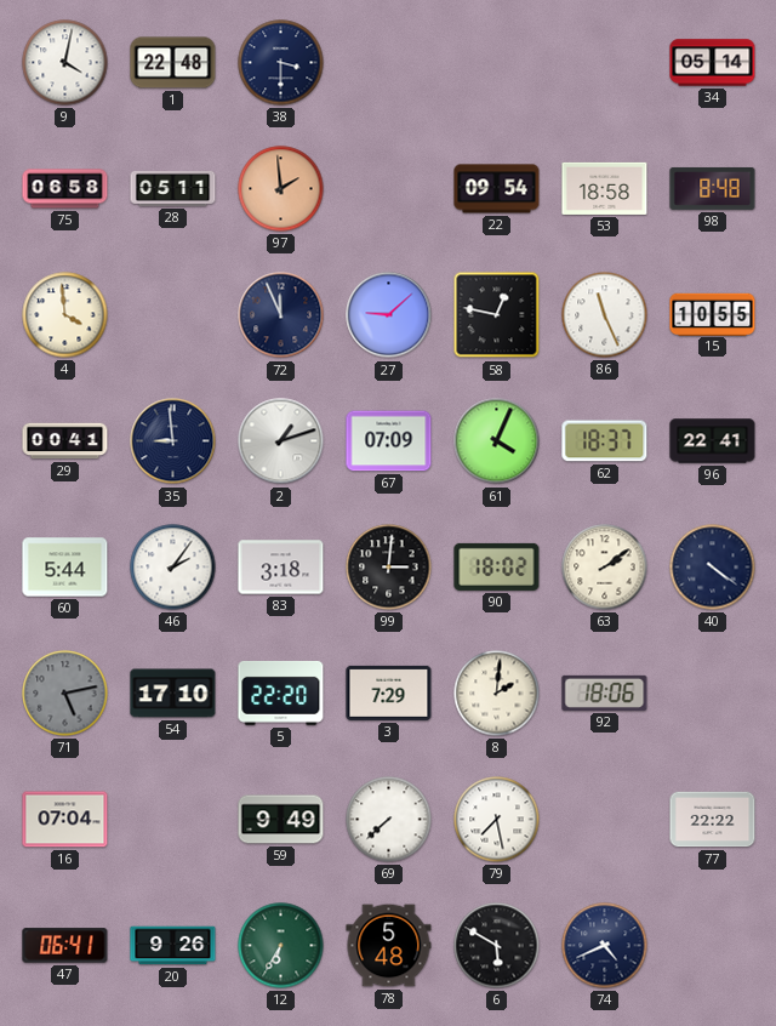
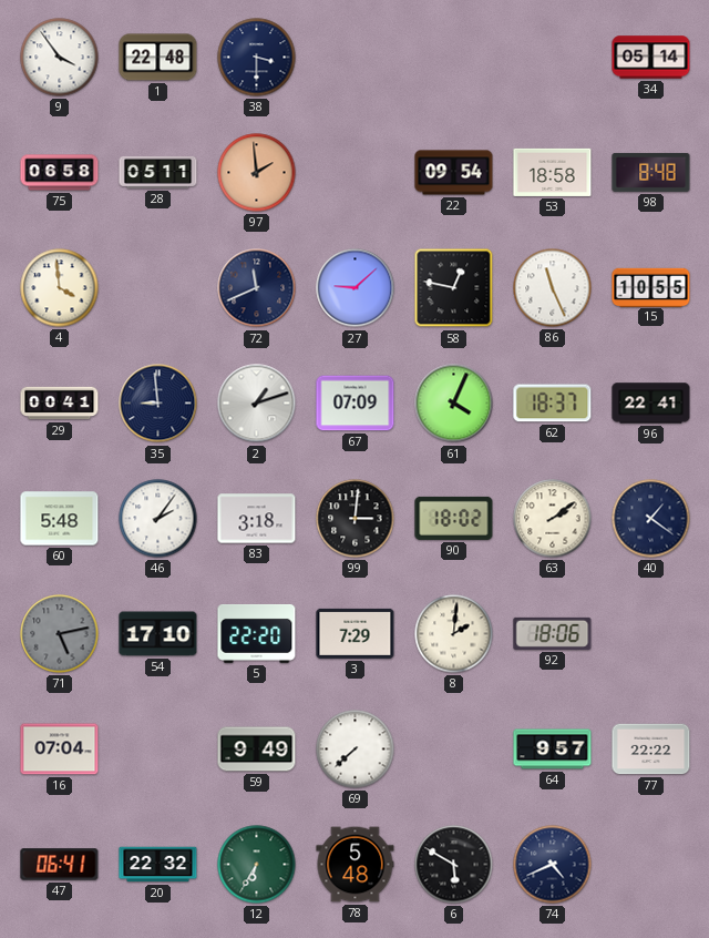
9: 4:02 -> 3:54 (60, 58)
72: 11:56 -> 11:41 (257, 288)
60: 5:44 -> 5:48 (60, 519)
40: 4:21 -> 1:21 (651, 519)
79: 7:28 -> none (497, 820)
64: none -> 9:57 (553, 750)
20: 9:26 -> 22:32 (158, 865)
